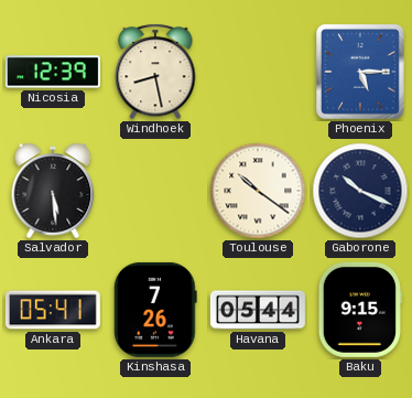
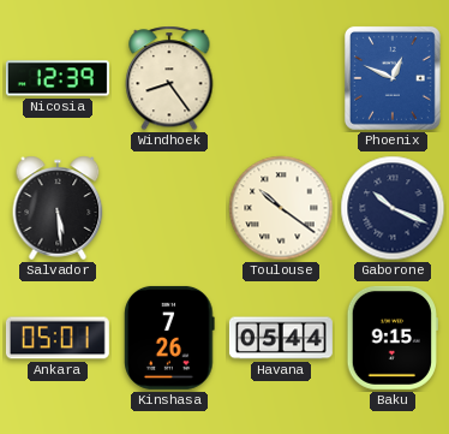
Windhoek: 8:28 -> 8:24 (169, 78)
Phoenix: 5:15 -> 12:49 (393, 78)
Ankara: 05:41 -> 05:01 (58, 338)
